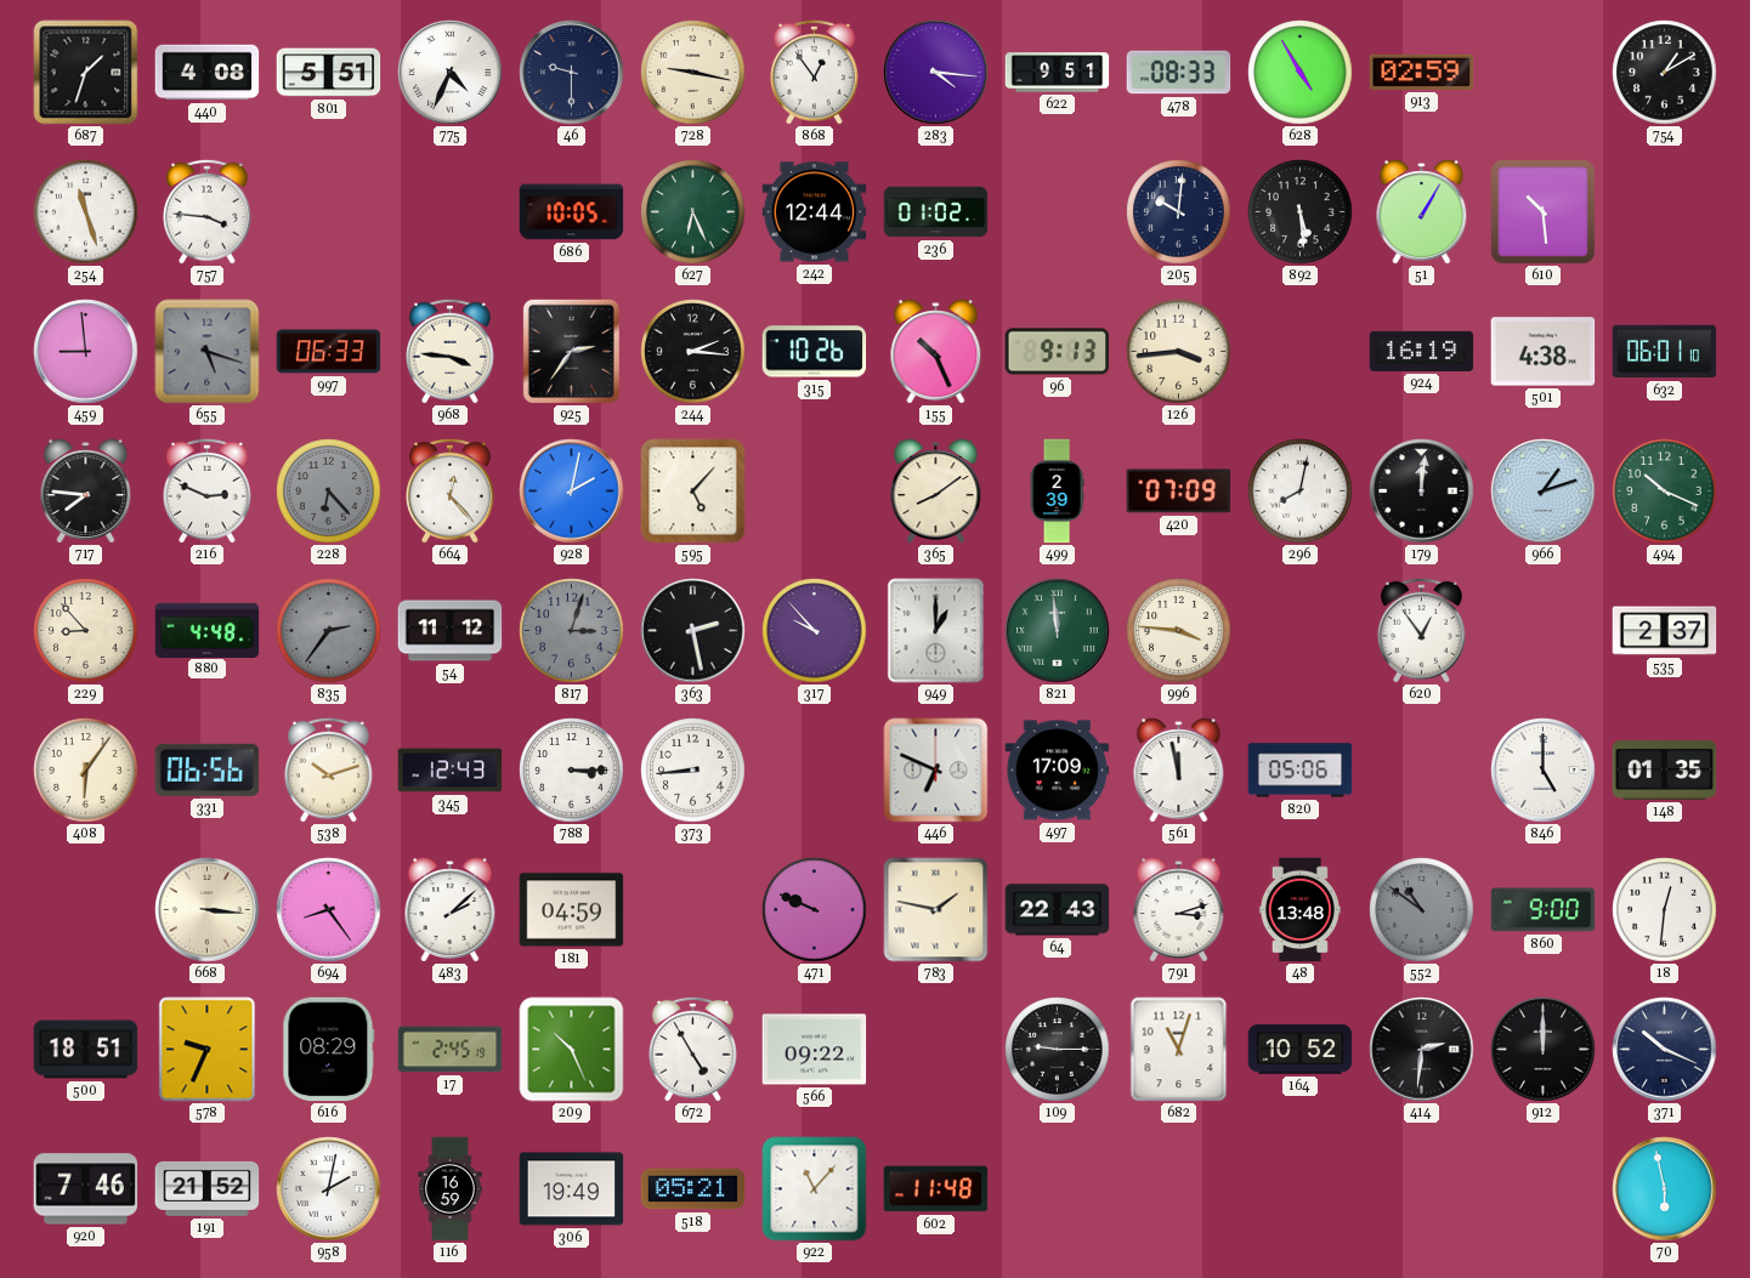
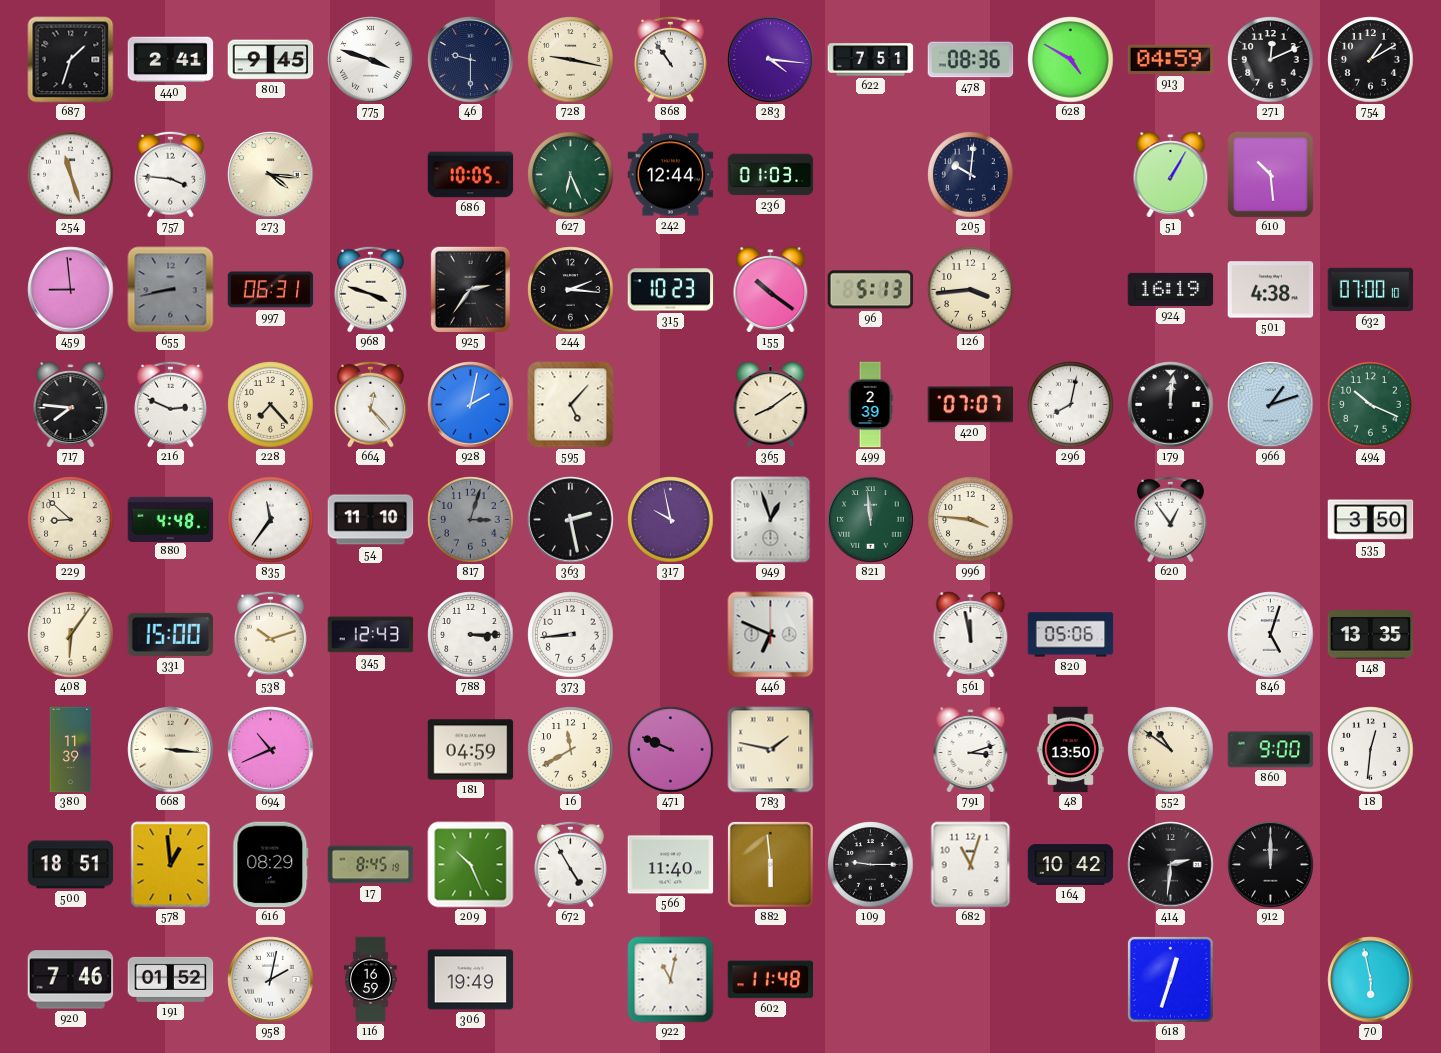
440: 4:08 -> 2:41 (171, 60)
801: 5:51 -> 9:45 (271, 60)
775: 4:34 -> 3:48 (371, 60)
868: 12:54 -> 10:54 (671, 59)
622: 9:51 -> 7:51 (871, 60)
478: 08:33 -> 08:36 (971, 60)
628: 4:55 -> 4:50 (1071, 60)
913: 02:59 -> 04:59 (1171, 59)
271: none -> 12:11 (1271, 60)
273: none -> 4:16 (271, 175)
236: 01:02 -> 01:03 (771, 175)
892: 5:29 -> none (1301, 212)
655: 5:18 -> 8:43 (171, 290)
997: 06:33 -> 06:31 (271, 290)
968: 3:46 -> 3:48 (371, 289)
315: 10:26 -> 10:23 (671, 290)
155: 10:26 -> 10:21 (771, 290)
96: 9:13 -> 5:13 (871, 290)
632: 06:01 -> 07:00 (1371, 290)
228: 6:23 -> 7:23 (271, 405)
228 dial: grey -> cream (271, 405)
420: 07:09 -> 07:07 (971, 405)
229: 8:53 -> 8:52 (71, 520)
835: 2:36 -> 11:36 (271, 520)
835 dial: grey -> white (271, 520)
54: 11:12 -> 11:10 (371, 520)
317: 9:53 -> 9:58 (671, 520)
949: 1:00 -> 12:57 (771, 520)
535: 2:37 -> 3:50 (1371, 520)
331: 06:56 -> 15:00 (171, 634)
497: 17:09 -> none (1058, 771)
846: 5:00 -> 5:03 (1271, 635)
148: 01:35 -> 13:35 (1371, 635)
380: none -> 11:39 (71, 750)
694: 8:24 -> 10:41 (271, 750)
483: 2:08 -> none (451, 910)
16: none -> 11:40 (571, 750)
64: 22:43 -> none (1058, 910)
48: 13:48 -> 13:50 (1070, 750)
552 dial: grey -> cream (1171, 750)
578: 9:34 -> 12:59 (171, 865)
17: 2:45 -> 8:45 (371, 865)
566: 09:22 -> 11:40 (671, 865)
882: none -> 5:59 (770, 864)
164: 10:52 -> 10:42 (1071, 865)
371: 10:19 -> none (1665, 1050)
191: 21:52 -> 01:52 (171, 979)
518: 05:21 -> none (693, 1189)
922: 11:07 -> 11:02 (671, 980)
618: none -> 12:33 (1170, 979)
